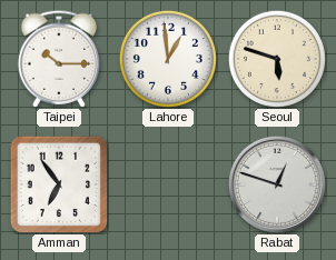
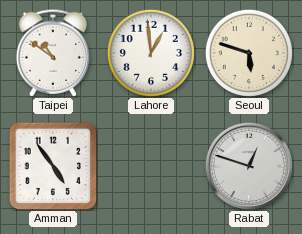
Taipei: 10:15 -> 10:51 (53, 53)
Amman: 6:54 -> 4:54 (53, 166)
